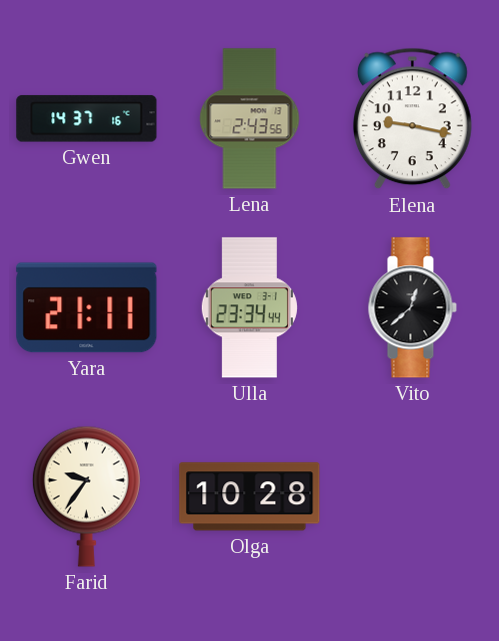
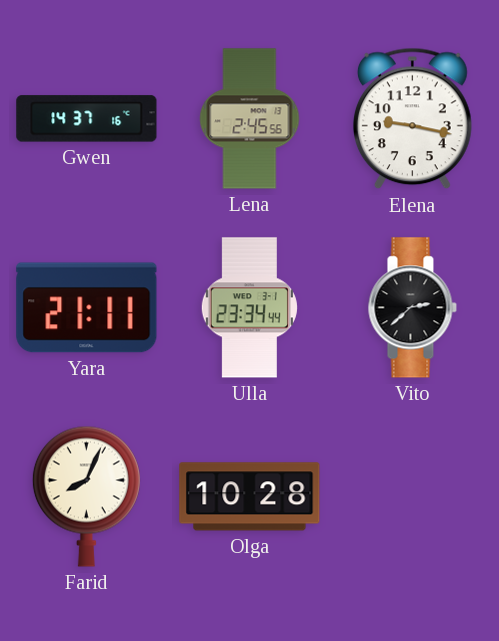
Lena: 2:43 -> 2:45 (250, 119)
Vito: 12:38 -> 2:38 (412, 308)
Farid: 9:36 -> 8:04 (86, 496)
